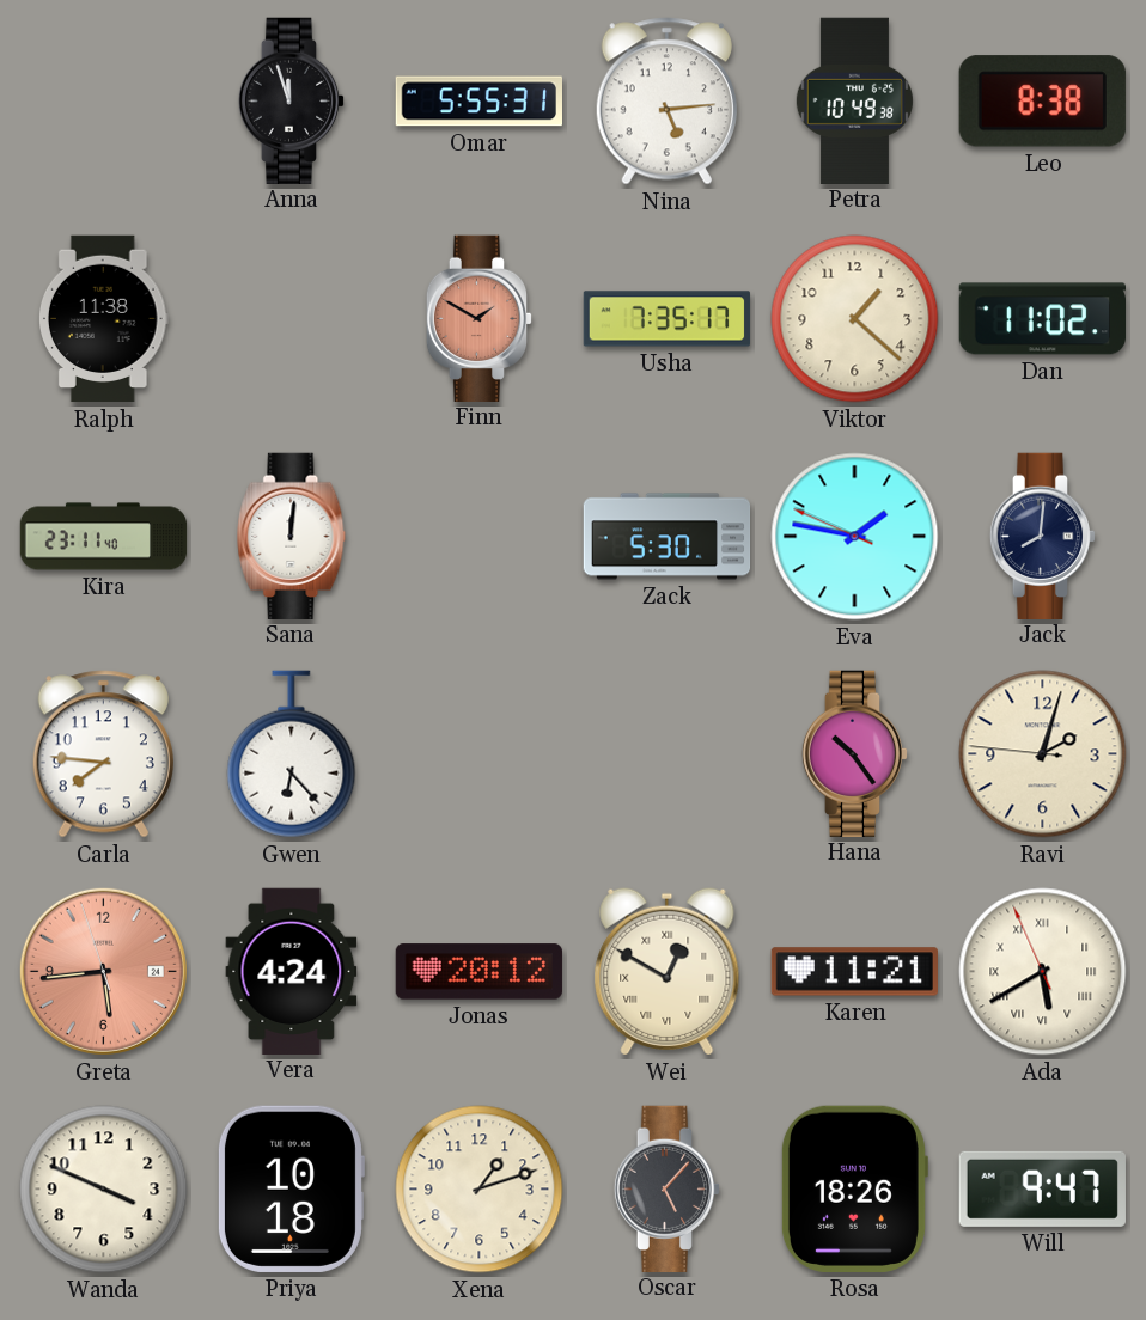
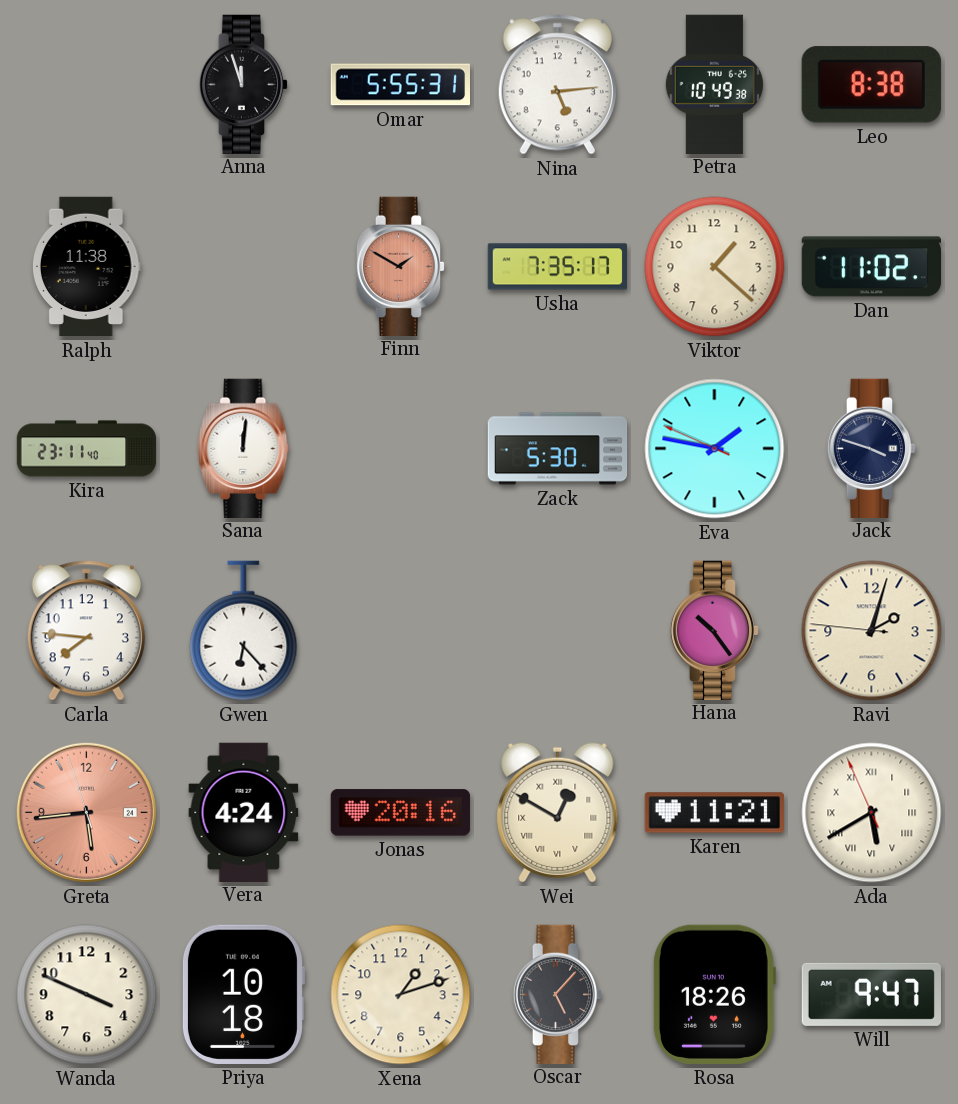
Jack: 8:01 -> 3:48 (872, 448)
Jonas: 20:12 -> 20:16 (400, 813)
